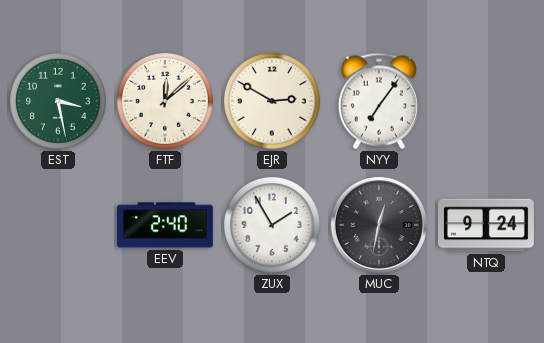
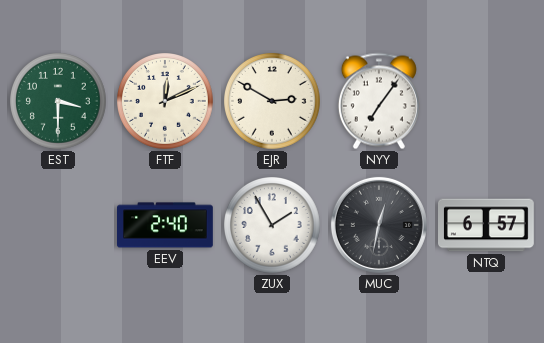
EST: 3:28 -> 3:30 (59, 102)
FTF: 12:08 -> 12:11 (166, 102)
NTQ: 9:24 -> 6:57 (487, 225)
